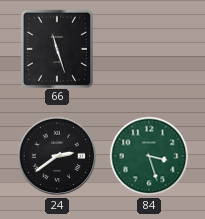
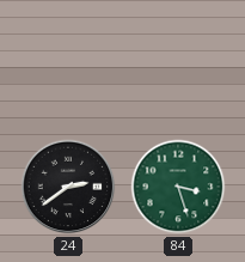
66: 11:27 -> none (57, 48)
